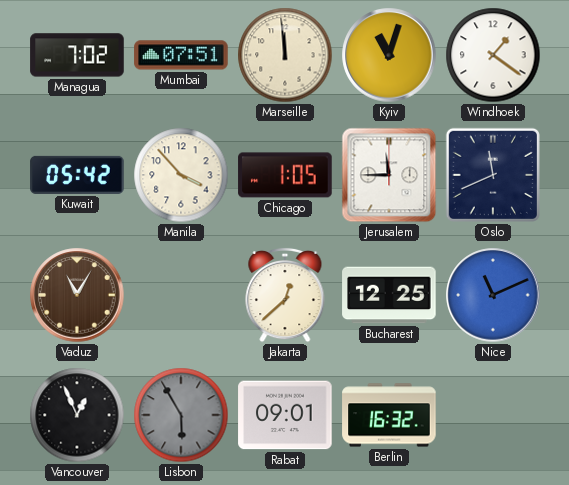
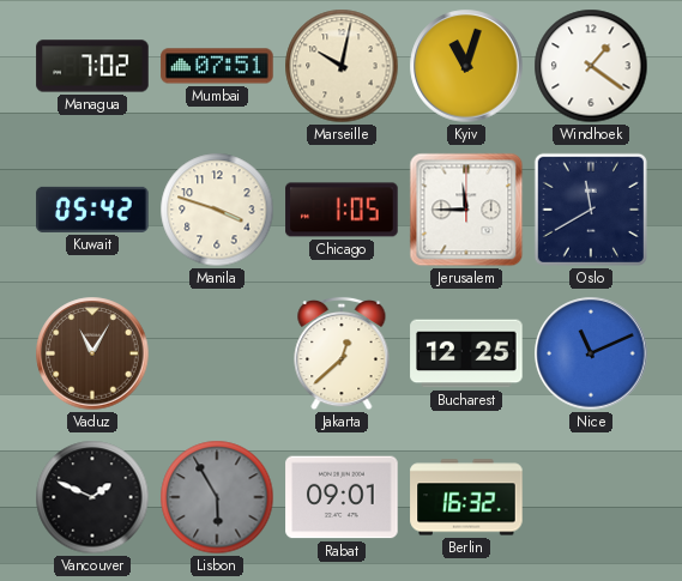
Marseille: 11:59 -> 10:02 (342, 66)
Manila: 3:53 -> 3:48 (217, 210)
Oslo: 11:41 -> 11:40 (591, 210)
Vancouver: 12:56 -> 1:49 (92, 497)
